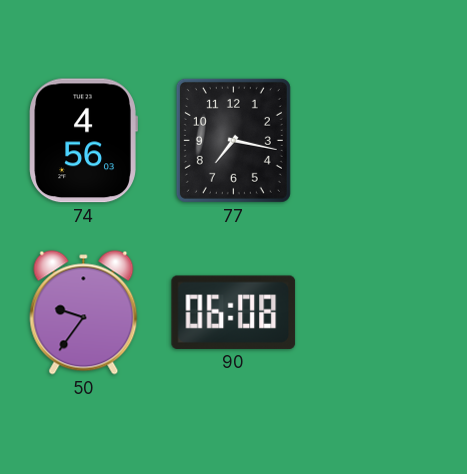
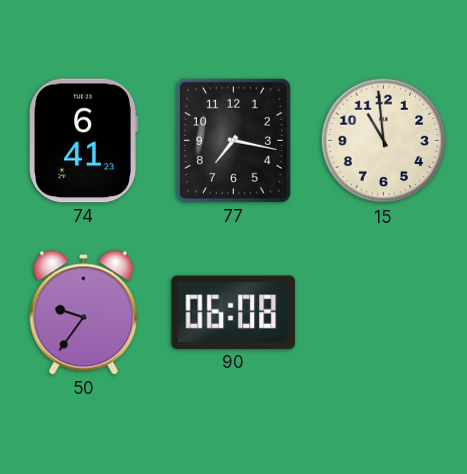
74: 4:56 -> 6:41 (83, 141)
15: none -> 10:59 (384, 141)
